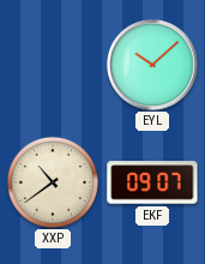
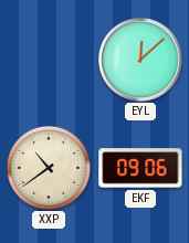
EYL: 10:08 -> 12:08 (140, 60)
EKF: 09:07 -> 09:06 (140, 168)
